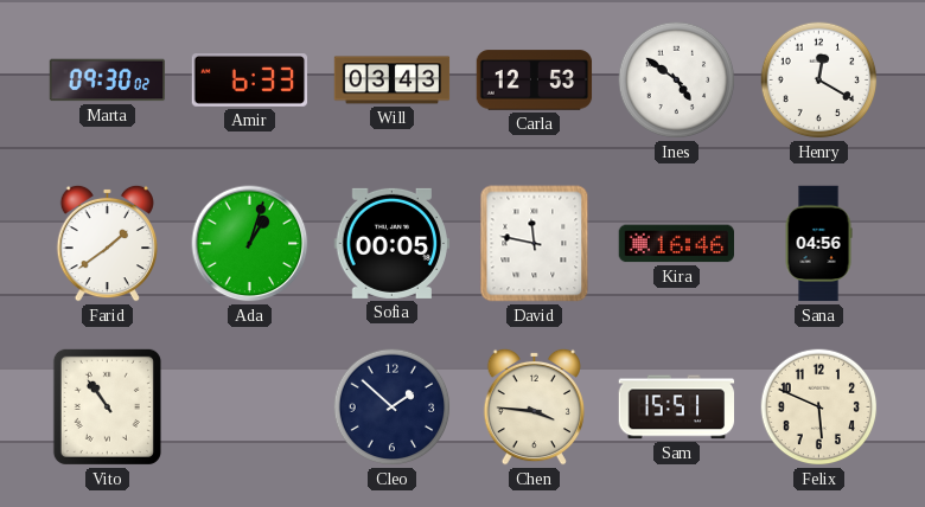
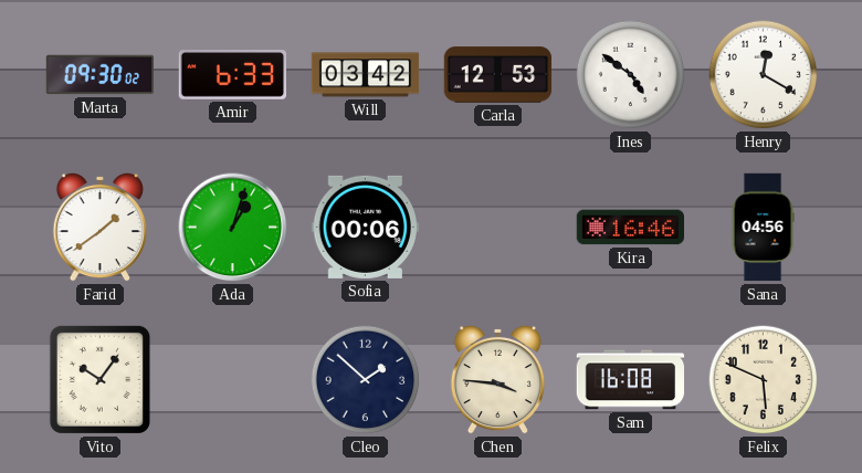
Will: 03:43 -> 03:42 (366, 75)
Sofia: 00:05 -> 00:06 (365, 227)
David: 11:47 -> none (535, 244)
Vito: 10:54 -> 10:06 (99, 379)
Sam: 15:51 -> 16:08 (631, 380)
